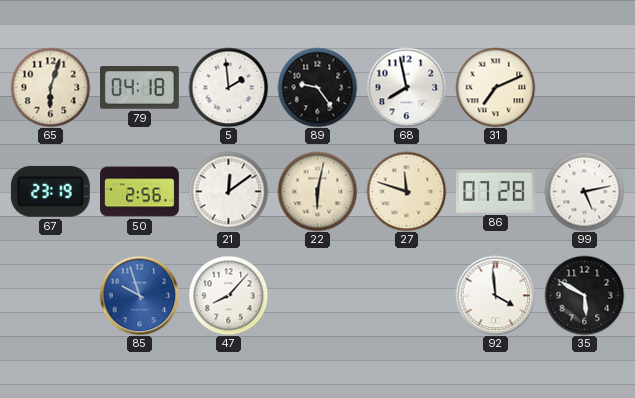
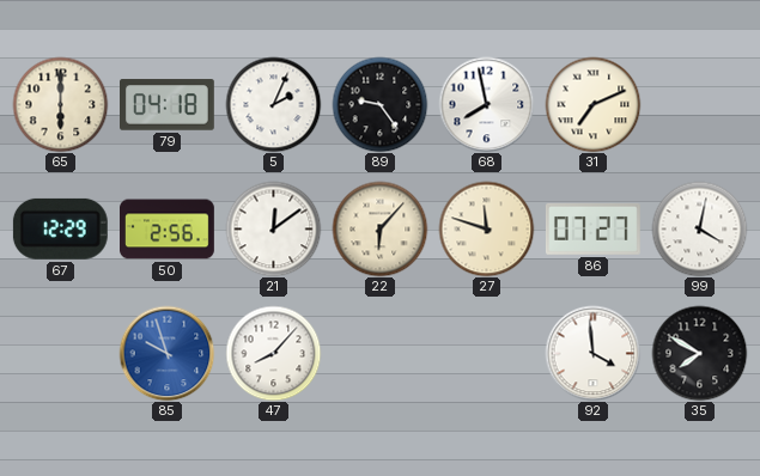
65: 6:03 -> 6:00 (60, 104)
5: 1:59 -> 2:04 (273, 104)
67: 23:19 -> 12:29 (60, 228)
22: 6:02 -> 6:07 (379, 228)
86: 07:28 -> 07:27 (592, 228)
99: 5:13 -> 4:02 (699, 228)
35: 5:50 -> 7:50 (699, 353)
